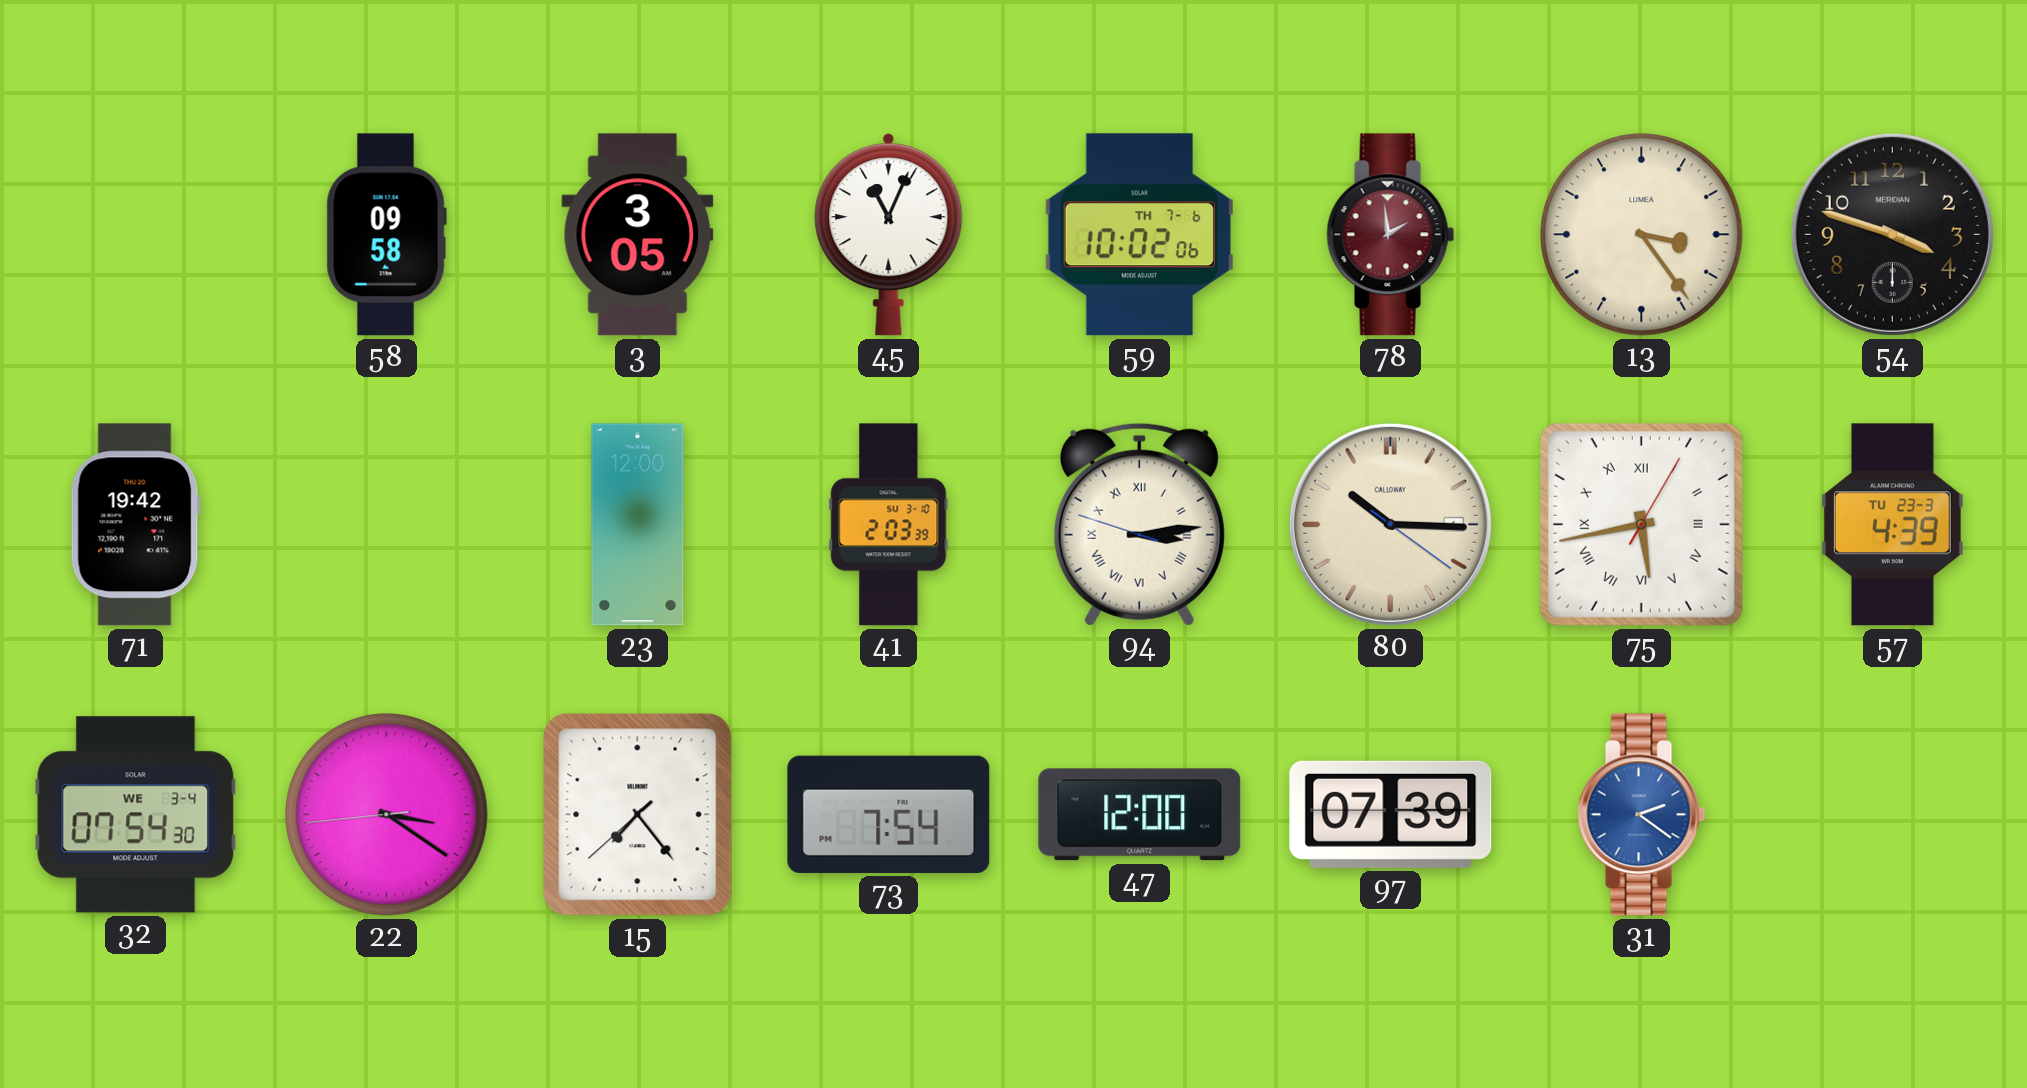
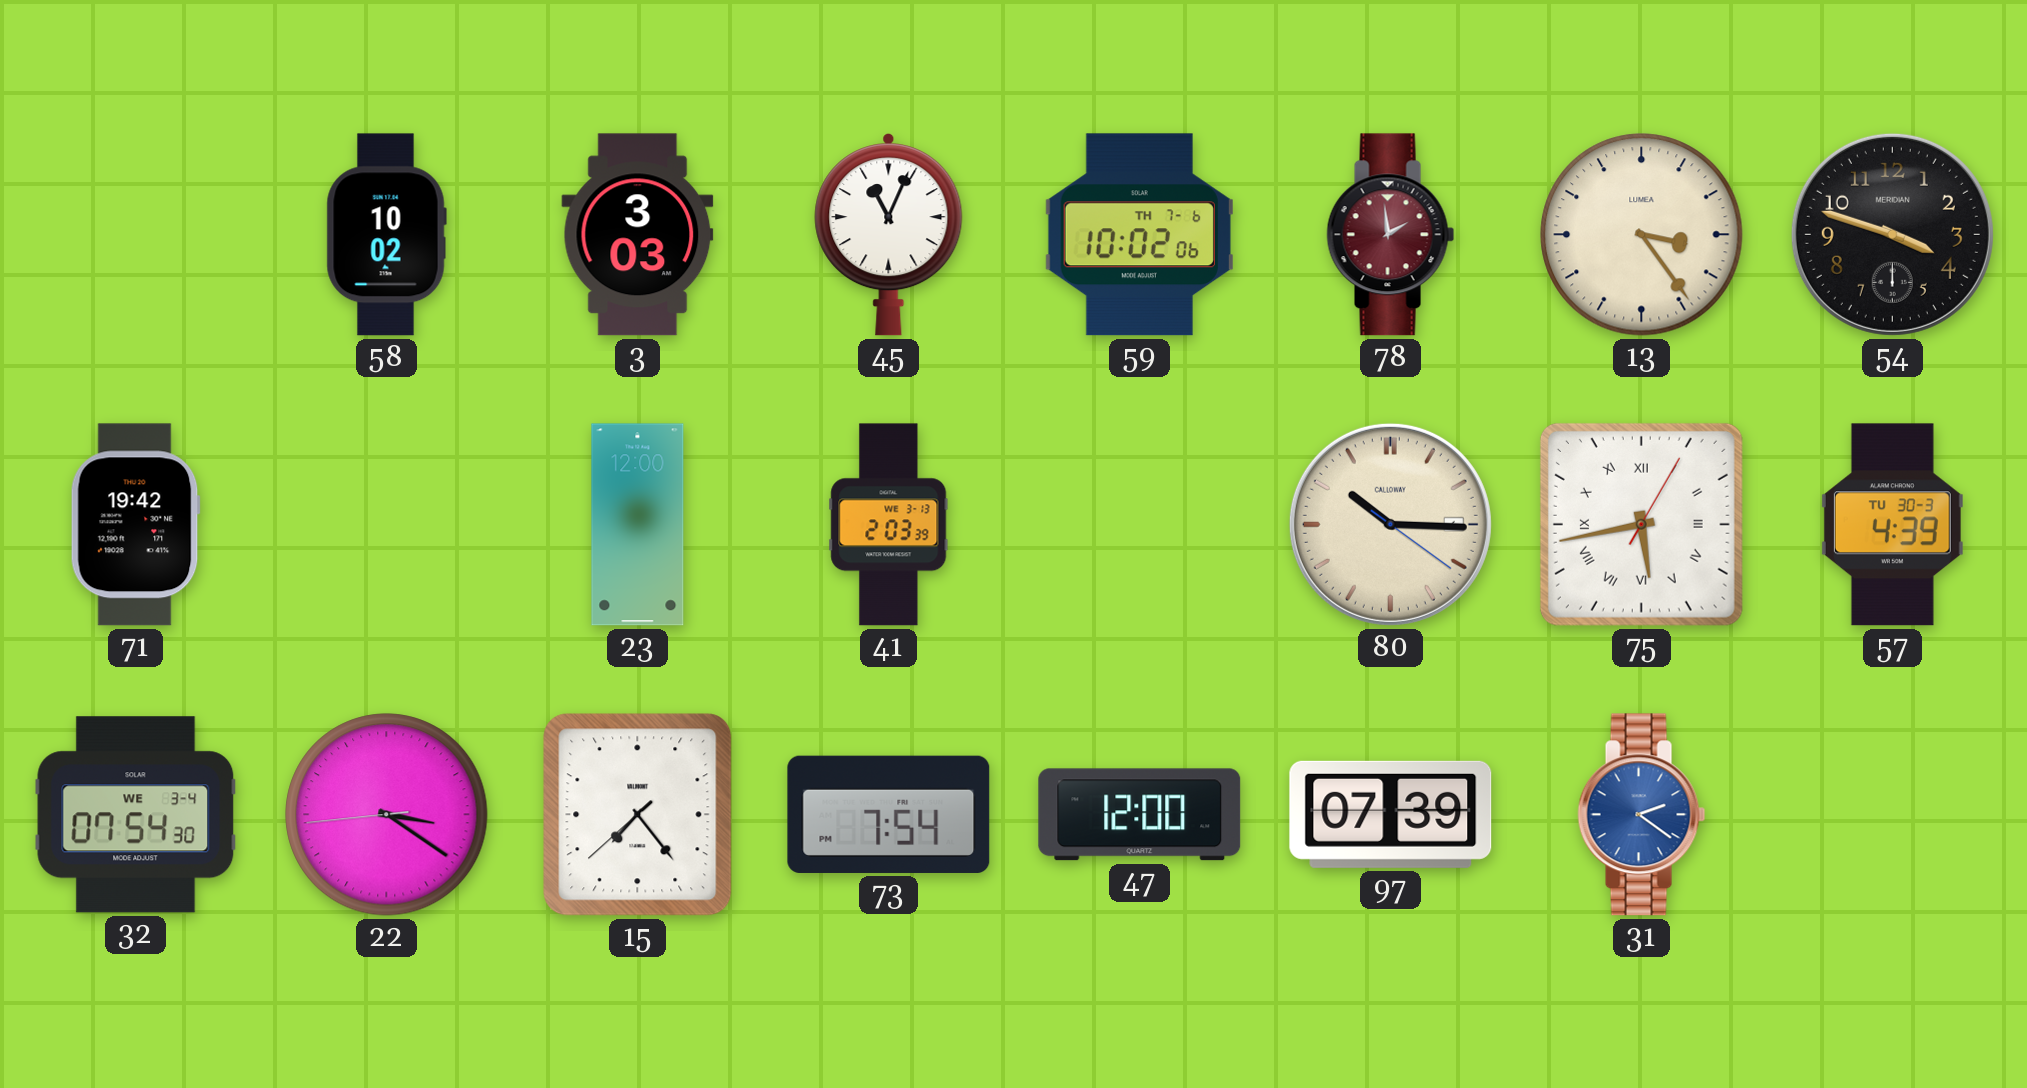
58: 09:58 -> 10:02 (386, 235)
3: 3:05 -> 3:03 (638, 235)
41 date: SU 3-10 -> WE 3-13 (889, 525)
94: 3:13 -> none (1139, 524)
57 date: TU 23-3 -> TU 30-3 (1892, 525)
